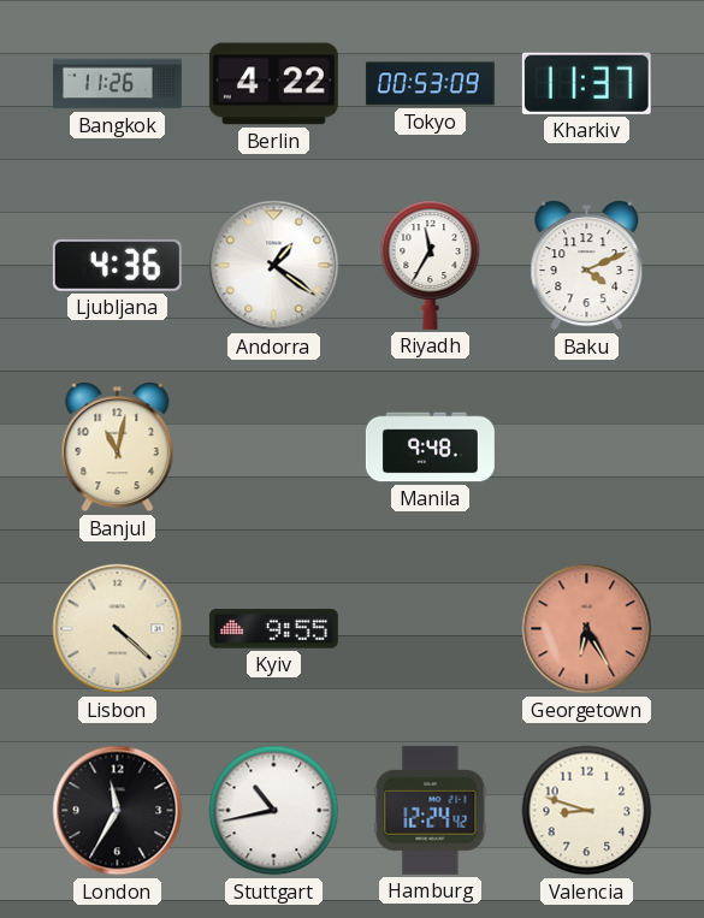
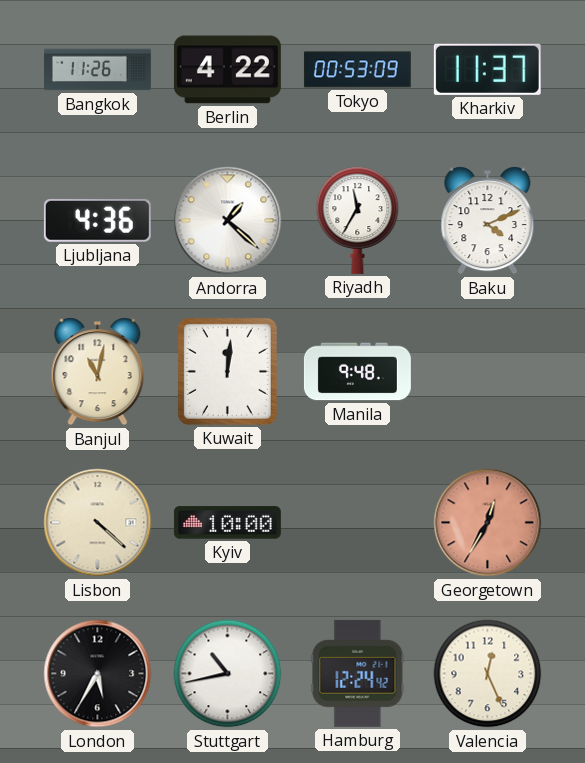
Andorra: 1:21 -> 1:22 (228, 221)
Kuwait: none -> 12:01 (227, 371)
Kyiv: 9:55 -> 10:00 (227, 523)
Georgetown: 6:25 -> 12:35 (488, 523)
London: 11:35 -> 5:35 (98, 674)
Valencia: 8:48 -> 12:26 (488, 674)
